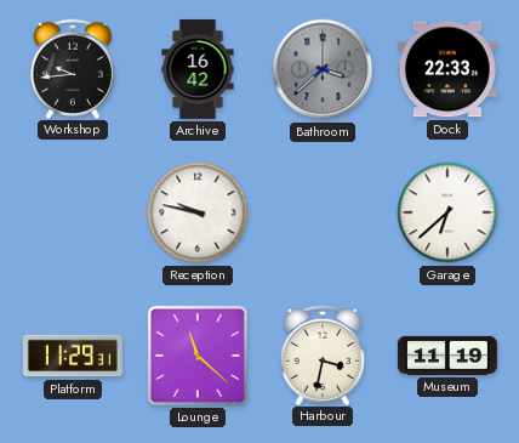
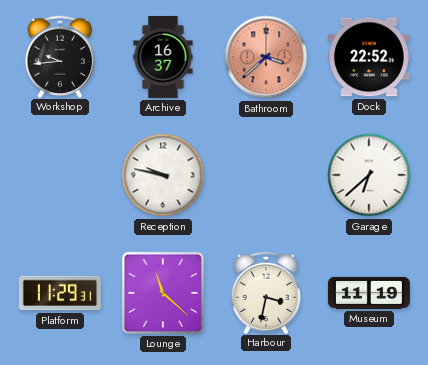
Archive: 16:42 -> 16:37 (163, 57)
Bathroom dial: grey -> salmon (266, 57)
Dock: 22:33 -> 22:52 (369, 57)
